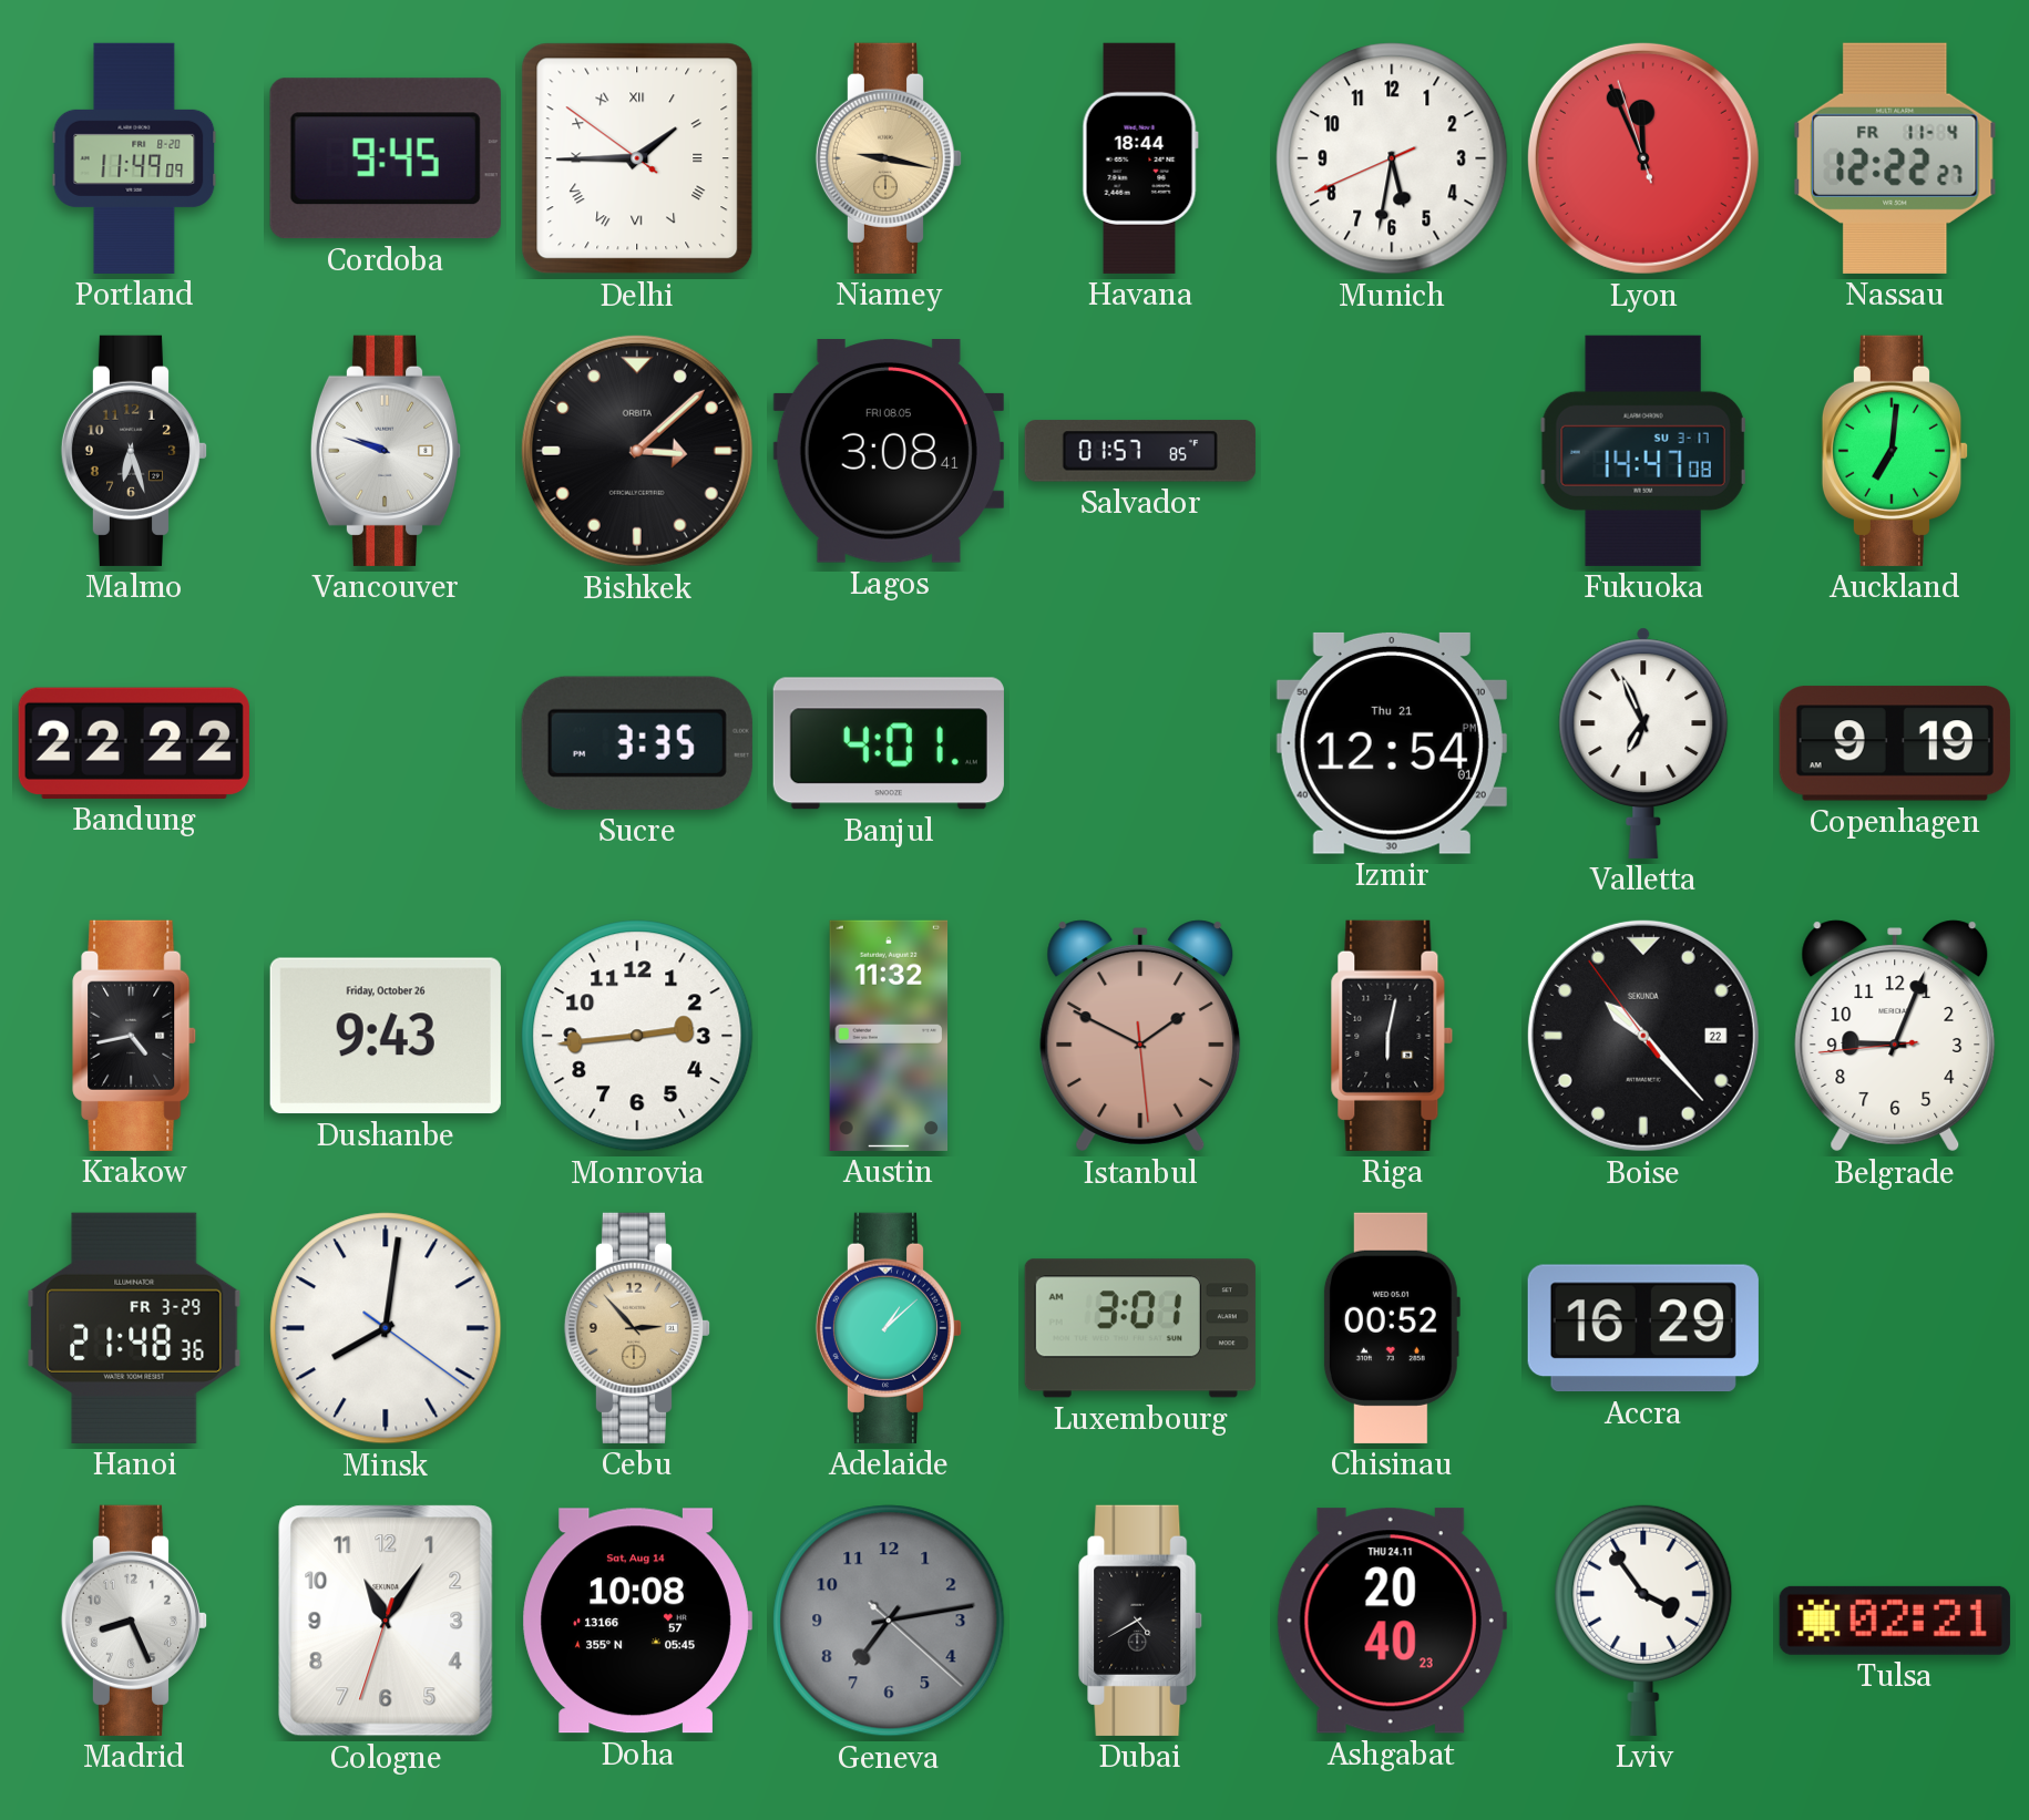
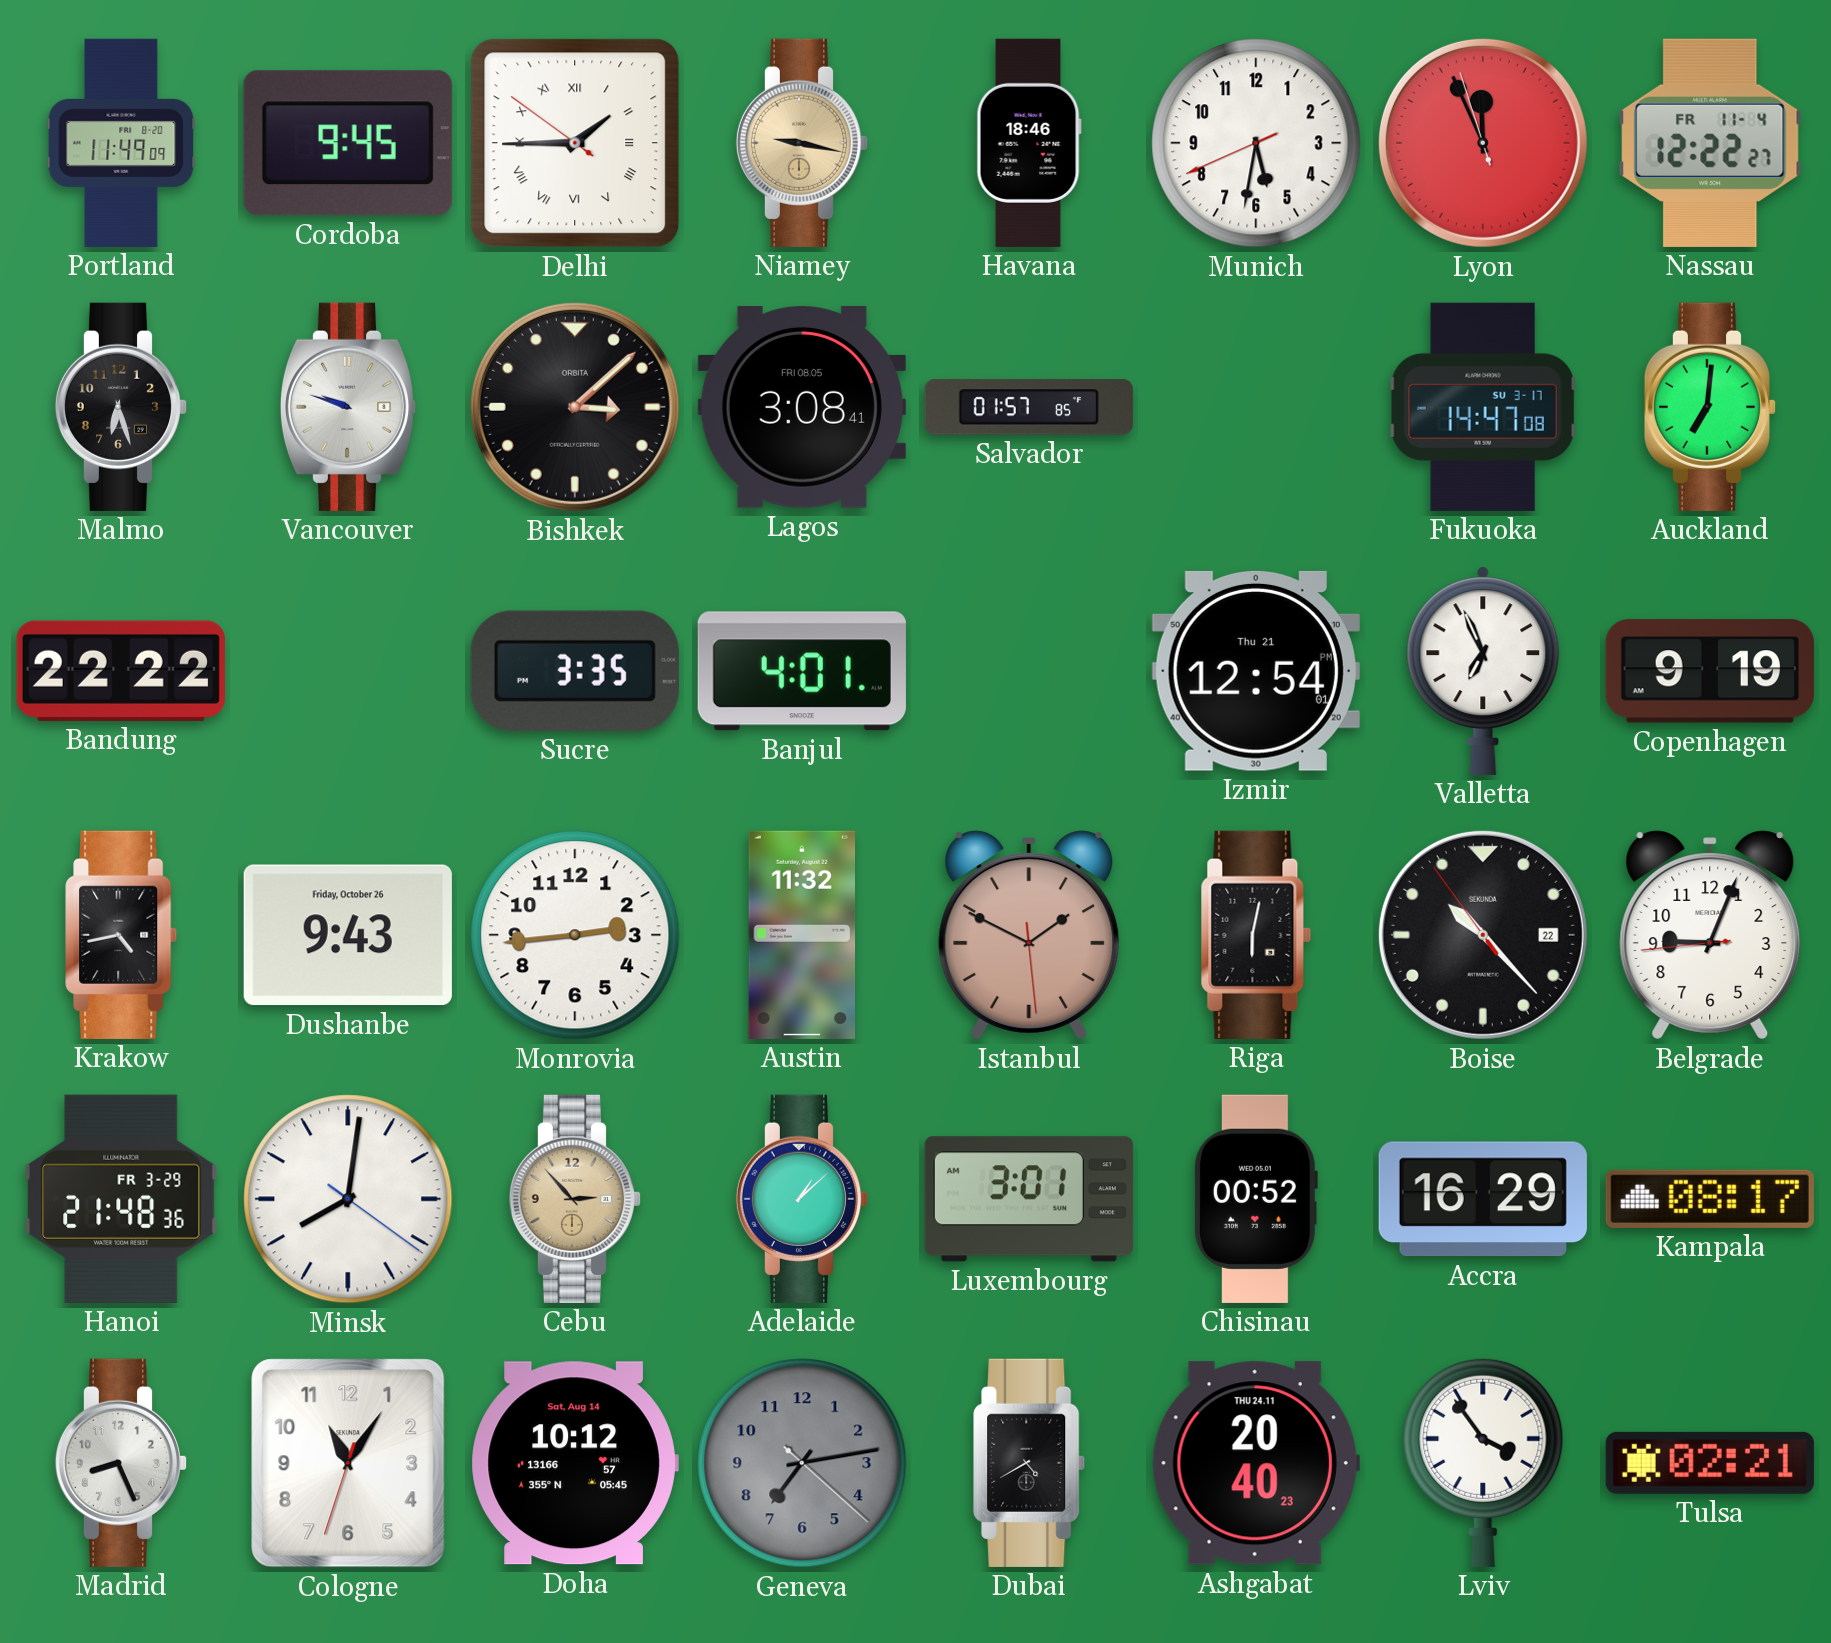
Havana: 18:44 -> 18:46 (1029, 143)
Kampala: none -> 08:17 (1710, 1199)
Doha: 10:08 -> 10:12 (575, 1463)
